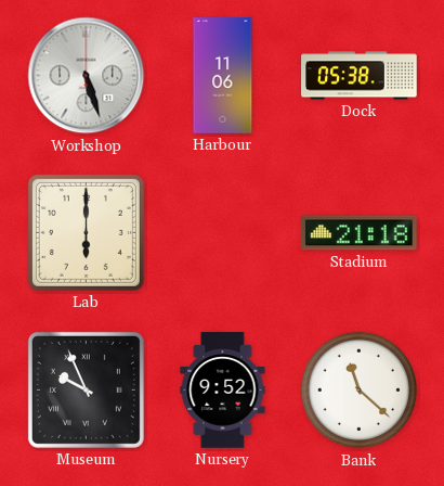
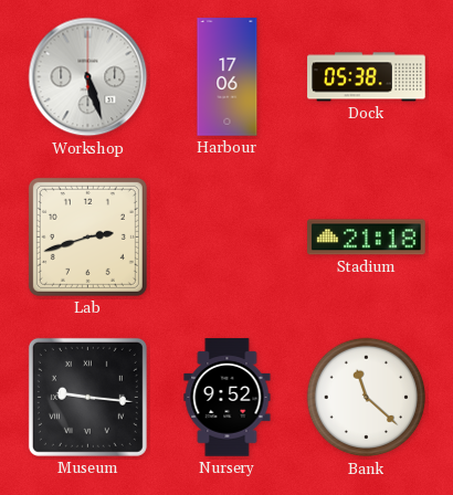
Harbour: 11:06 -> 17:06 (228, 77)
Lab: 6:00 -> 2:42 (87, 236)
Museum: 9:56 -> 9:16 (87, 397)
